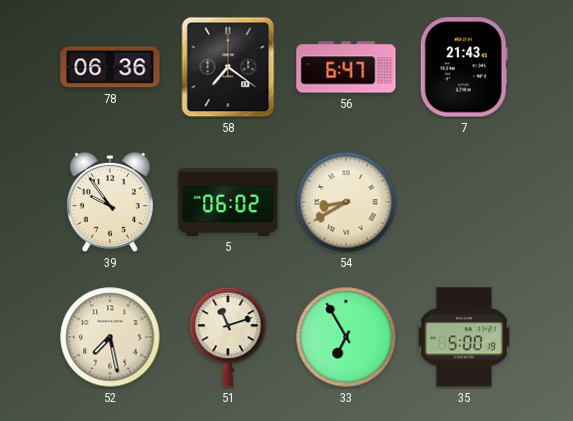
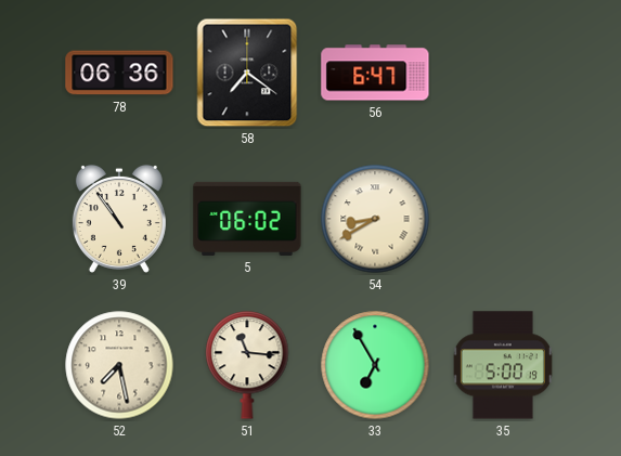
7: 21:43 -> none (464, 67)
39: 9:54 -> 10:54 (119, 219)
51: 11:12 -> 11:16 (247, 365)
